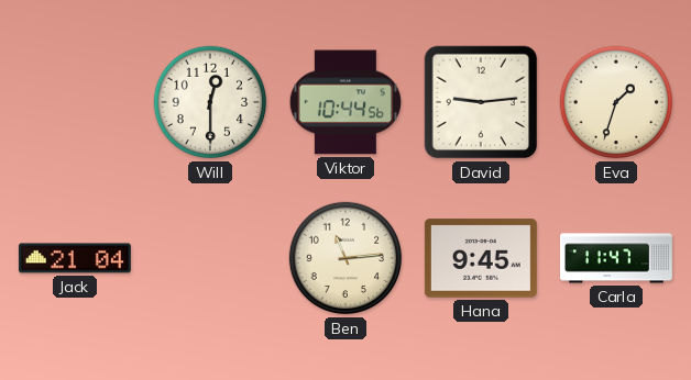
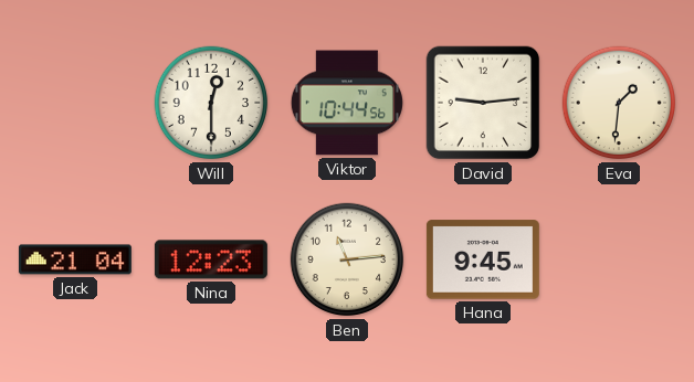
Eva: 1:33 -> 1:31 (619, 103)
Nina: none -> 12:23 (211, 259)
Carla: 11:47 -> none (616, 258)
